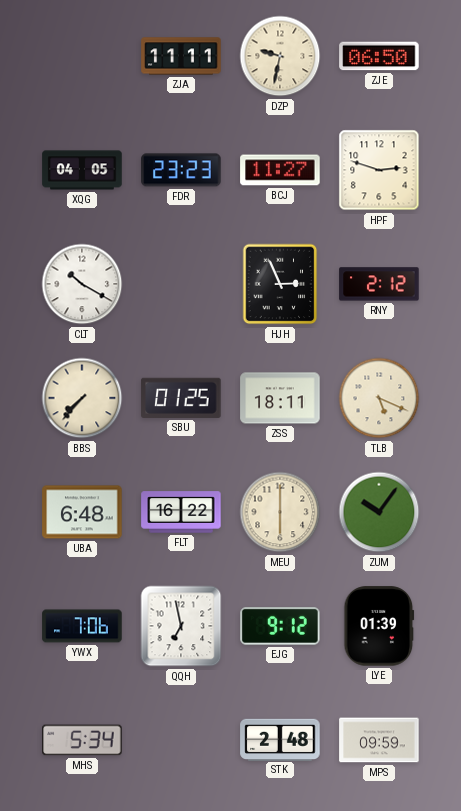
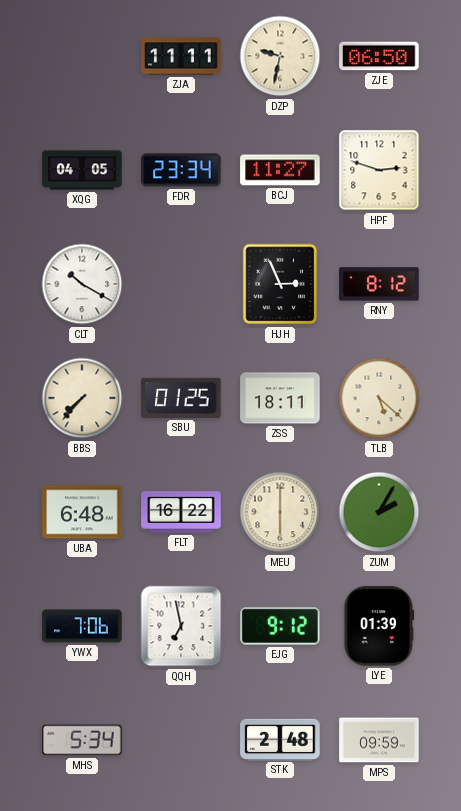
FDR: 23:23 -> 23:34 (181, 170)
RNY: 2:12 -> 8:12 (379, 284)
TLB: 5:19 -> 5:22 (379, 398)
ZUM: 10:06 -> 2:05 (379, 512)
